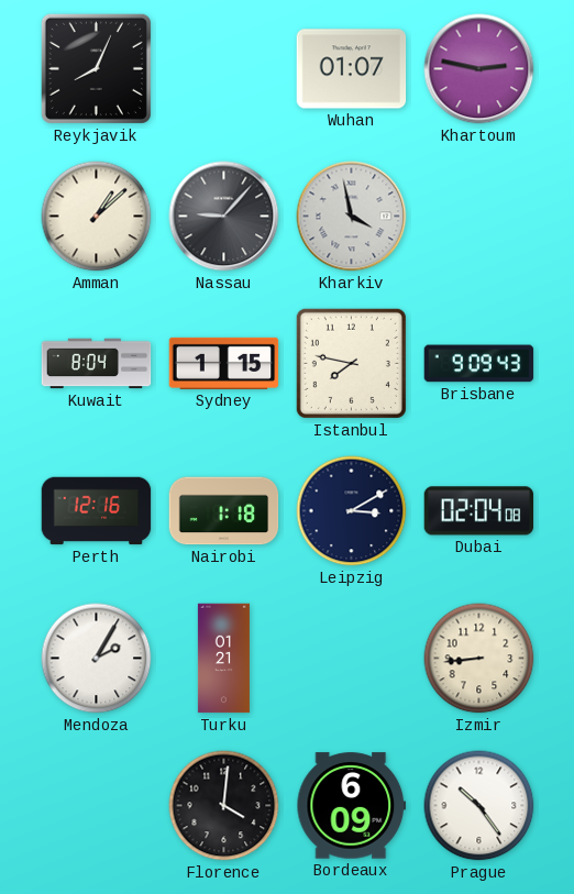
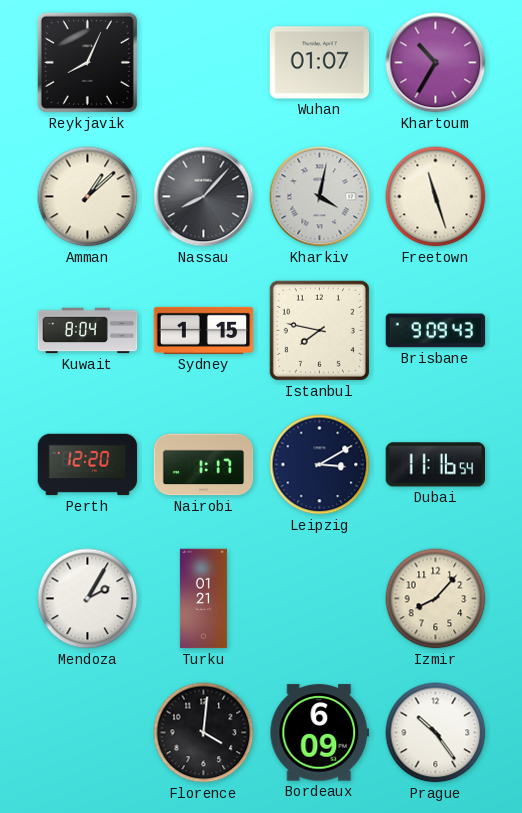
Khartoum: 2:47 -> 10:35 (436, 63)
Nassau: 9:07 -> 8:07 (204, 197)
Kharkiv: 3:58 -> 4:02 (320, 197)
Freetown: none -> 11:27 (436, 197)
Perth: 12:16 -> 12:20 (88, 465)
Nairobi: 1:18 -> 1:17 (204, 465)
Dubai: 02:04 -> 11:16 (436, 465)
Izmir: 8:44 -> 8:07 (436, 599)
